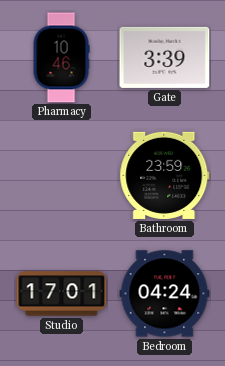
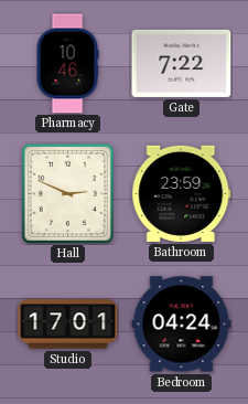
Gate: 3:39 -> 7:22 (182, 63)
Hall: none -> 2:49 (67, 193)
